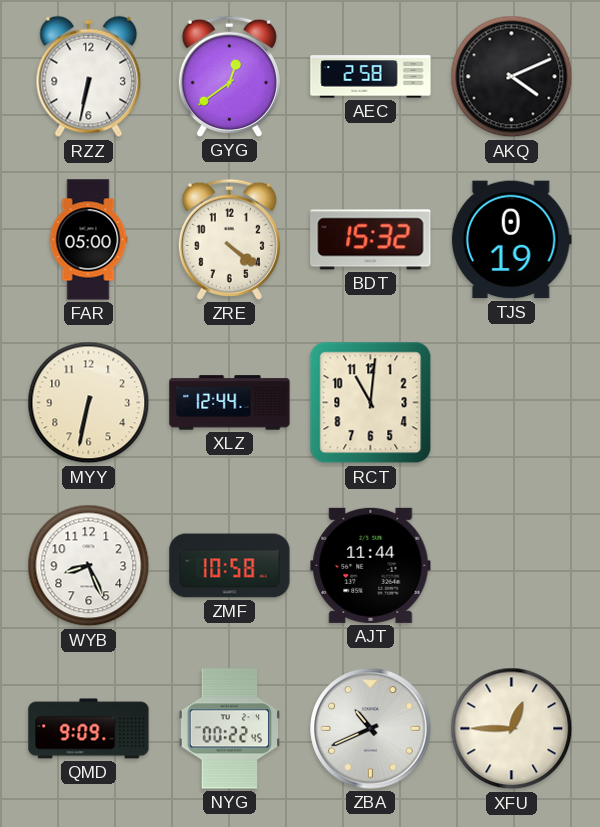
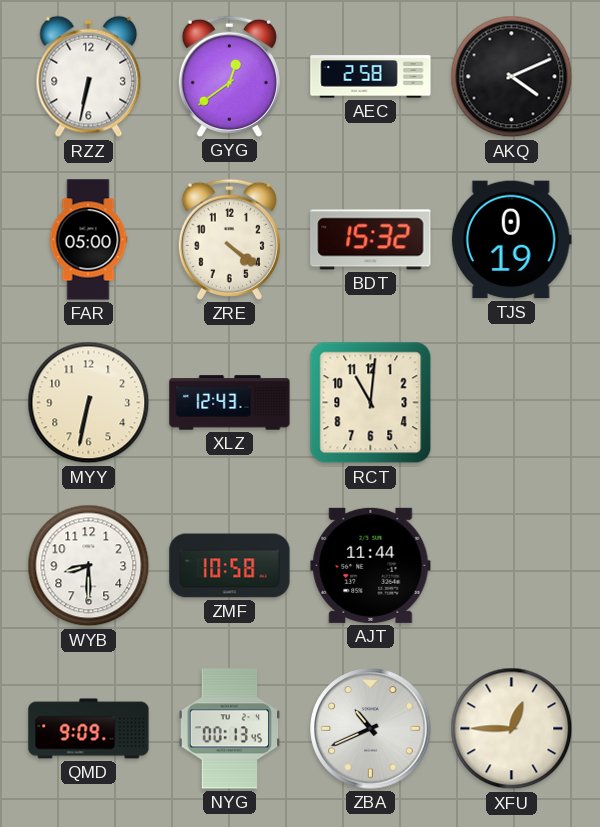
XLZ: 12:44 -> 12:43 (230, 403)
WYB: 8:26 -> 8:30 (89, 566)
NYG: 00:22 -> 00:13 (230, 729)
